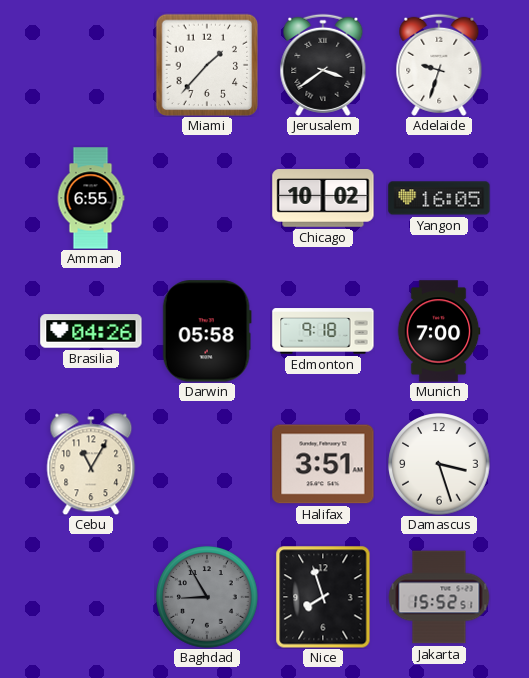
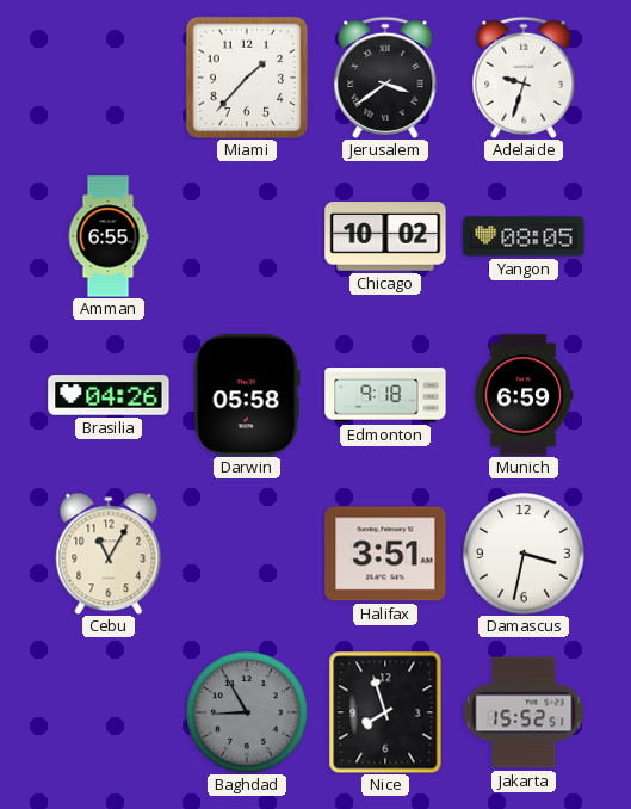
Yangon: 16:05 -> 08:05 (524, 236)
Munich: 7:00 -> 6:59 (524, 395)
Damascus: 3:27 -> 3:32 (524, 554)
